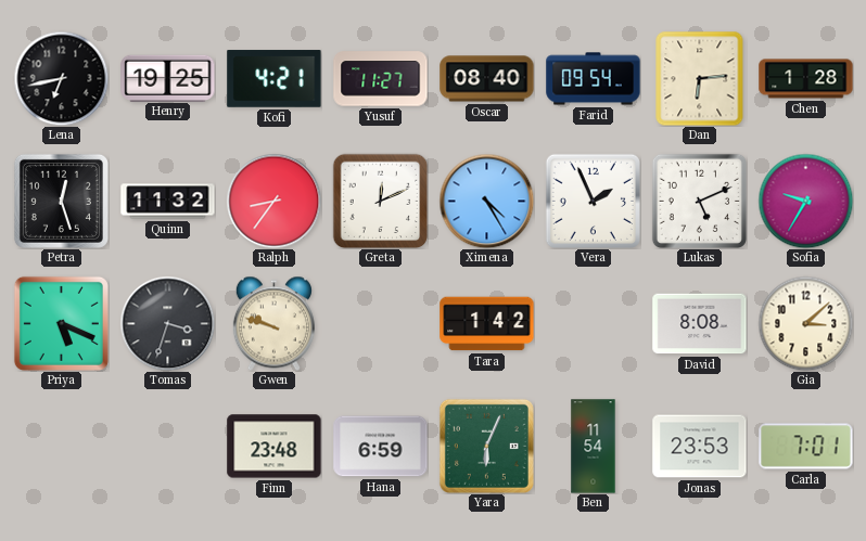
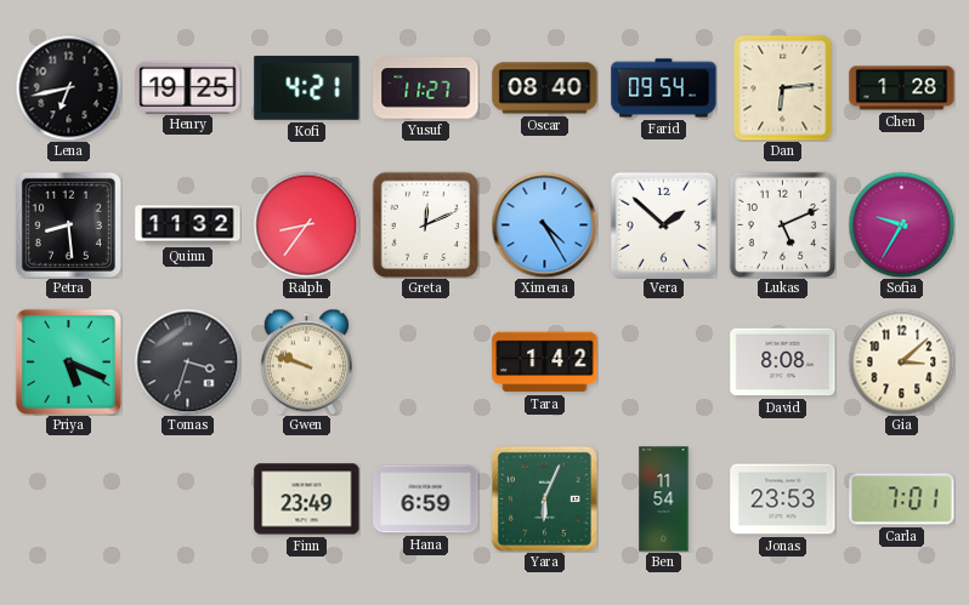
Petra: 12:27 -> 8:29 (68, 224)
Vera: 1:56 -> 1:52 (663, 224)
Finn: 23:48 -> 23:49 (307, 500)
